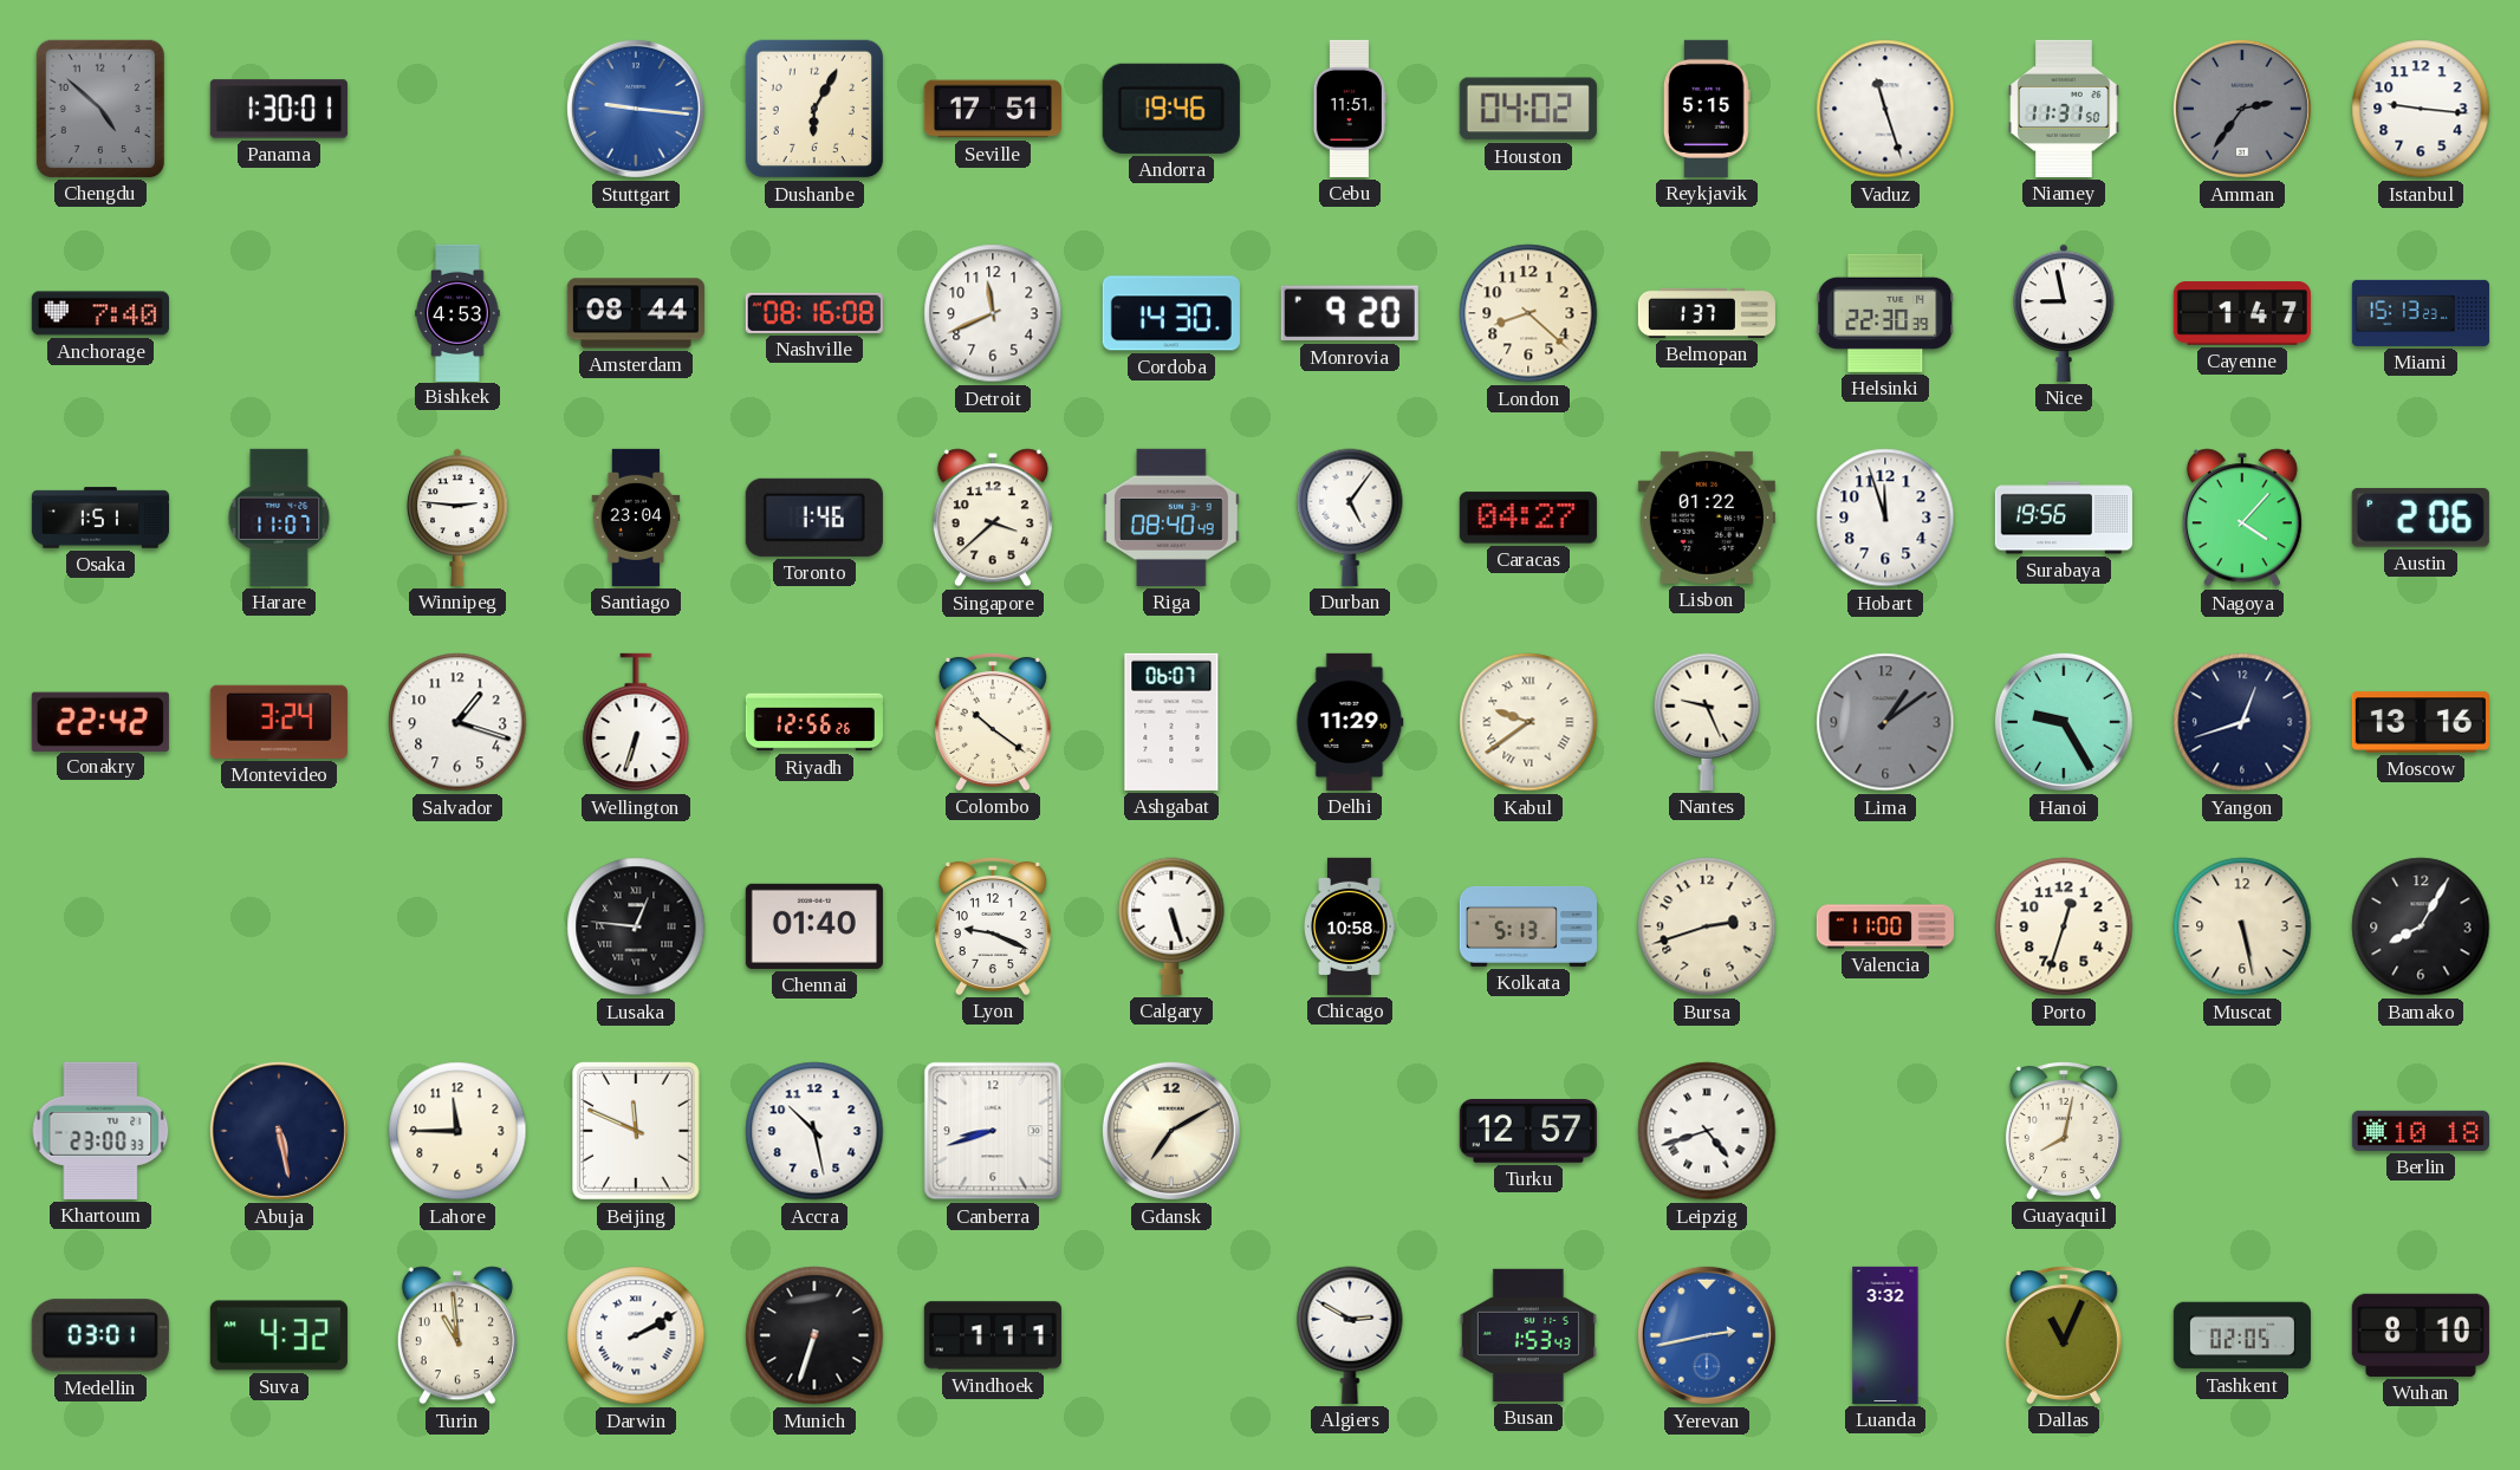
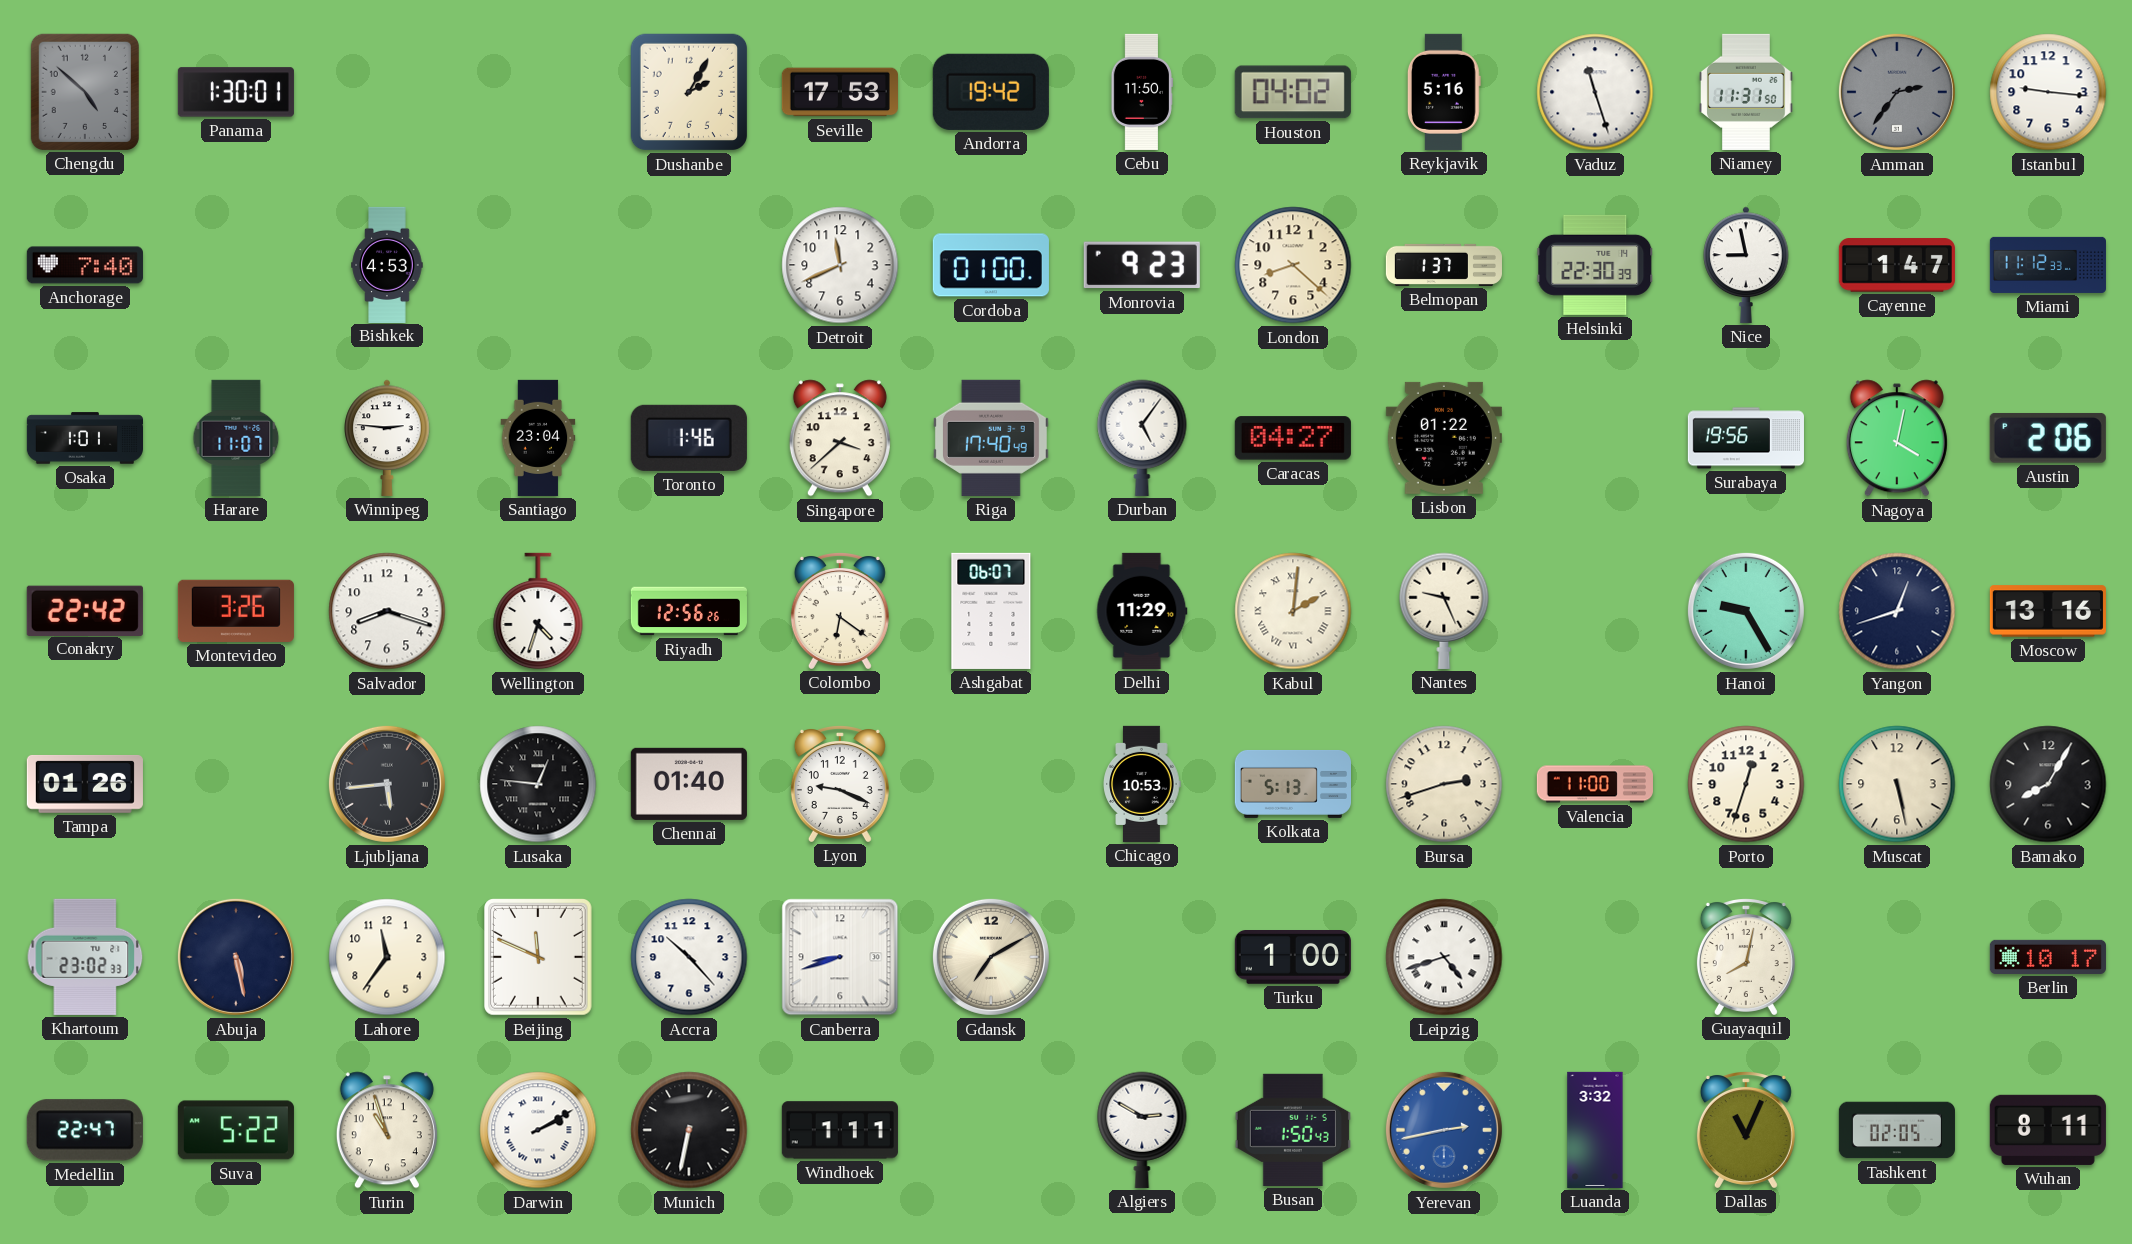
Stuttgart: 9:16 -> none (636, 109)
Dushanbe: 6:05 -> 2:05 (689, 92)
Seville: 17:51 -> 17:53 (840, 92)
Andorra: 19:46 -> 19:42 (991, 92)
Cebu: 11:51 -> 11:50 (1141, 92)
Reykjavik: 5:15 -> 5:16 (1444, 92)
Amsterdam: 08:44 -> none (636, 313)
Nashville: 08:16 -> none (814, 313)
Cordoba: 14:30 -> 01:00 (991, 265)
Monrovia: 9:20 -> 9:23 (1142, 265)
Miami: 15:13 -> 11:12 (2048, 265)
Osaka: 1:51 -> 1:01 (84, 438)
Riga: 08:40 -> 17:40 (991, 438)
Hobart: 11:57 -> none (1885, 518)
Nagoya: 4:07 -> 4:02 (1897, 438)
Montevideo: 3:24 -> 3:26 (236, 611)
Salvador: 1:18 -> 8:18 (387, 611)
Wellington: 6:33 -> 4:33 (538, 611)
Colombo: 10:21 -> 6:21 (840, 611)
Kabul: 9:39 -> 2:01 (1293, 611)
Lima: 1:09 -> none (1885, 722)
Tampa: none -> 01:26 (85, 784)
Ljubljana: none -> 5:44 (387, 784)
Calgary: 5:27 -> none (1171, 926)
Chicago: 10:58 -> 10:53 (1142, 784)
Khartoum: 23:00 -> 23:02 (85, 957)
Lahore: 11:45 -> 11:36 (387, 957)
Accra: 10:28 -> 10:23 (689, 957)
Turku: 12:57 -> 1:00 (1293, 958)
Berlin: 10:18 -> 10:17 (2048, 957)
Medellin: 03:01 -> 22:47 (85, 1130)
Suva: 4:32 -> 5:22 (236, 1130)
Turin: 10:59 -> 10:57 (387, 1130)
Munich: 6:33 -> 6:32 (689, 1130)
Busan: 1:53 -> 1:50 (1293, 1130)
Wuhan: 8:10 -> 8:11 (2048, 1130)
